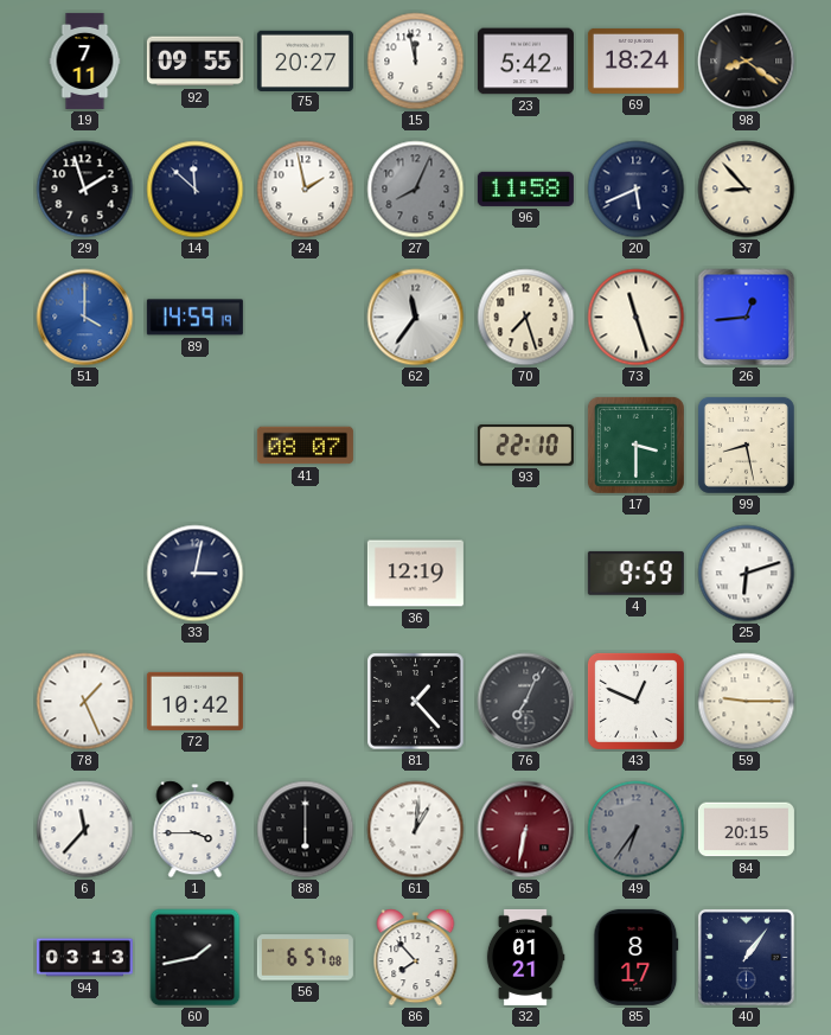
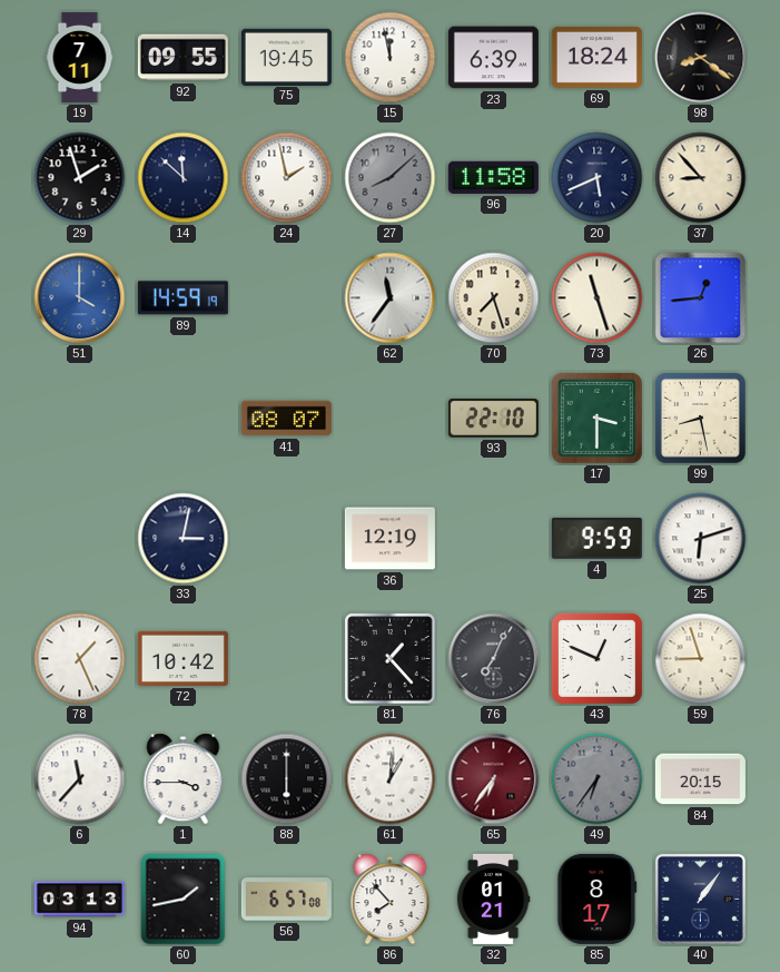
75: 20:27 -> 19:45 (286, 57)
23: 5:42 -> 6:39 (493, 58)
27: 8:04 -> 8:08 (391, 178)
59: 9:15 -> 8:57 (701, 659)
65: 6:32 -> 6:36 (494, 779)
